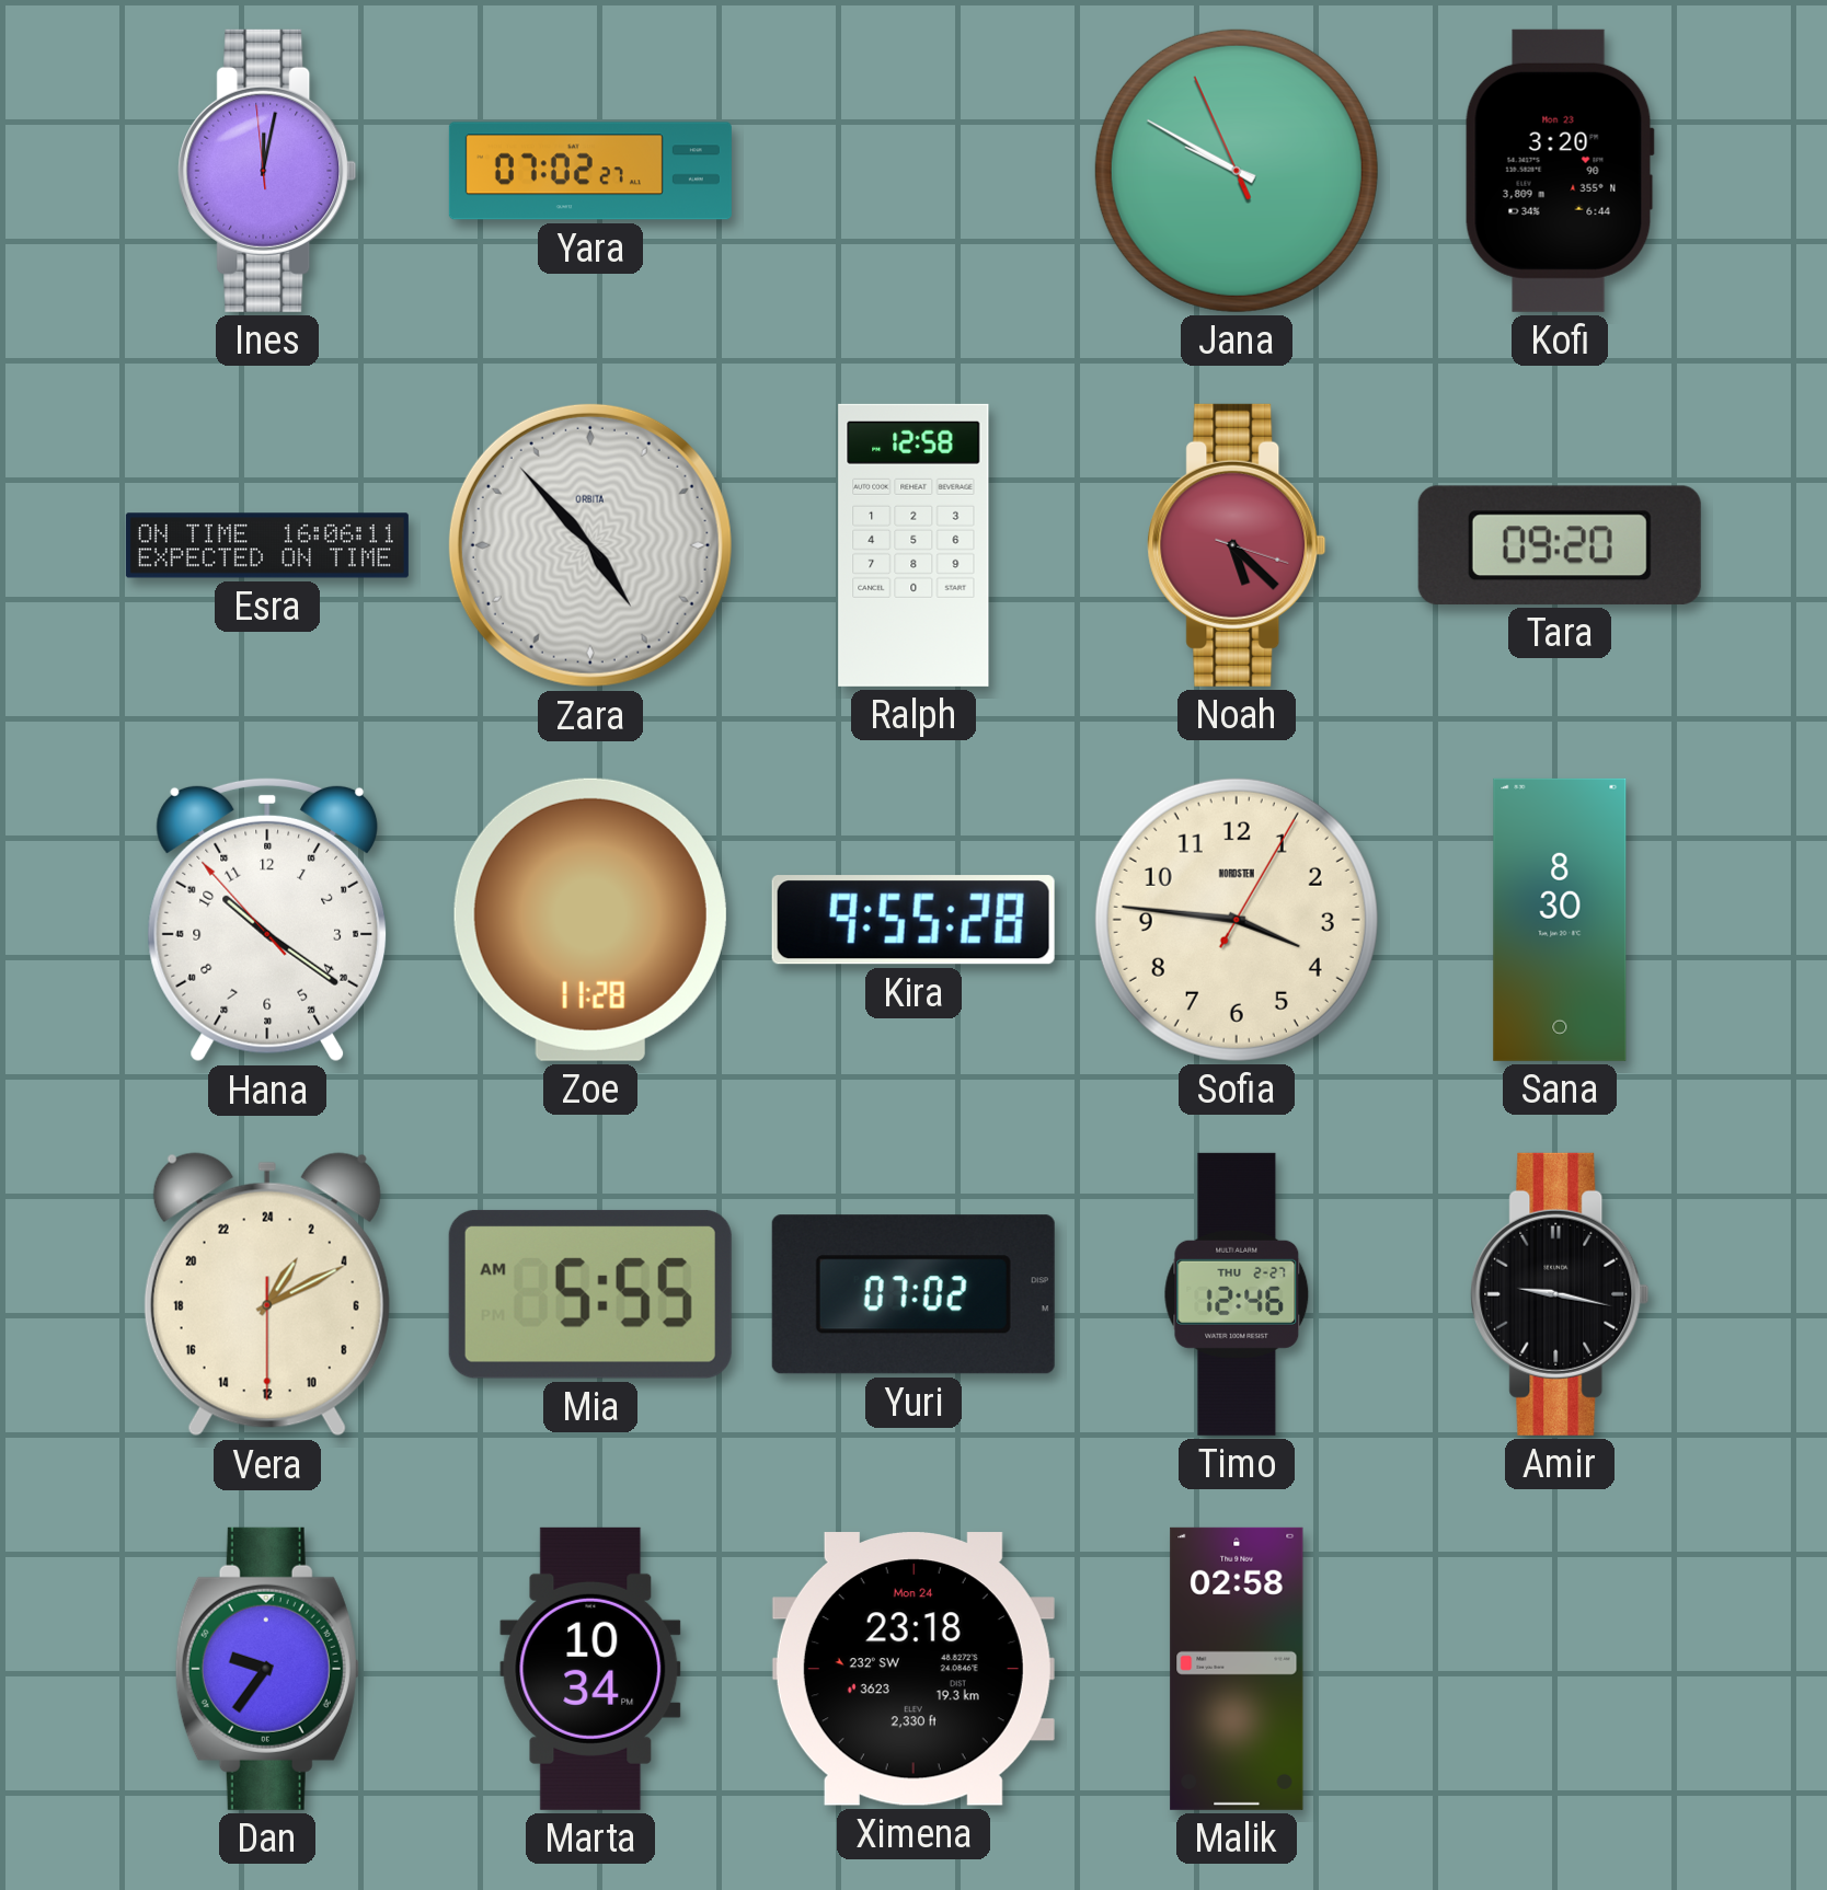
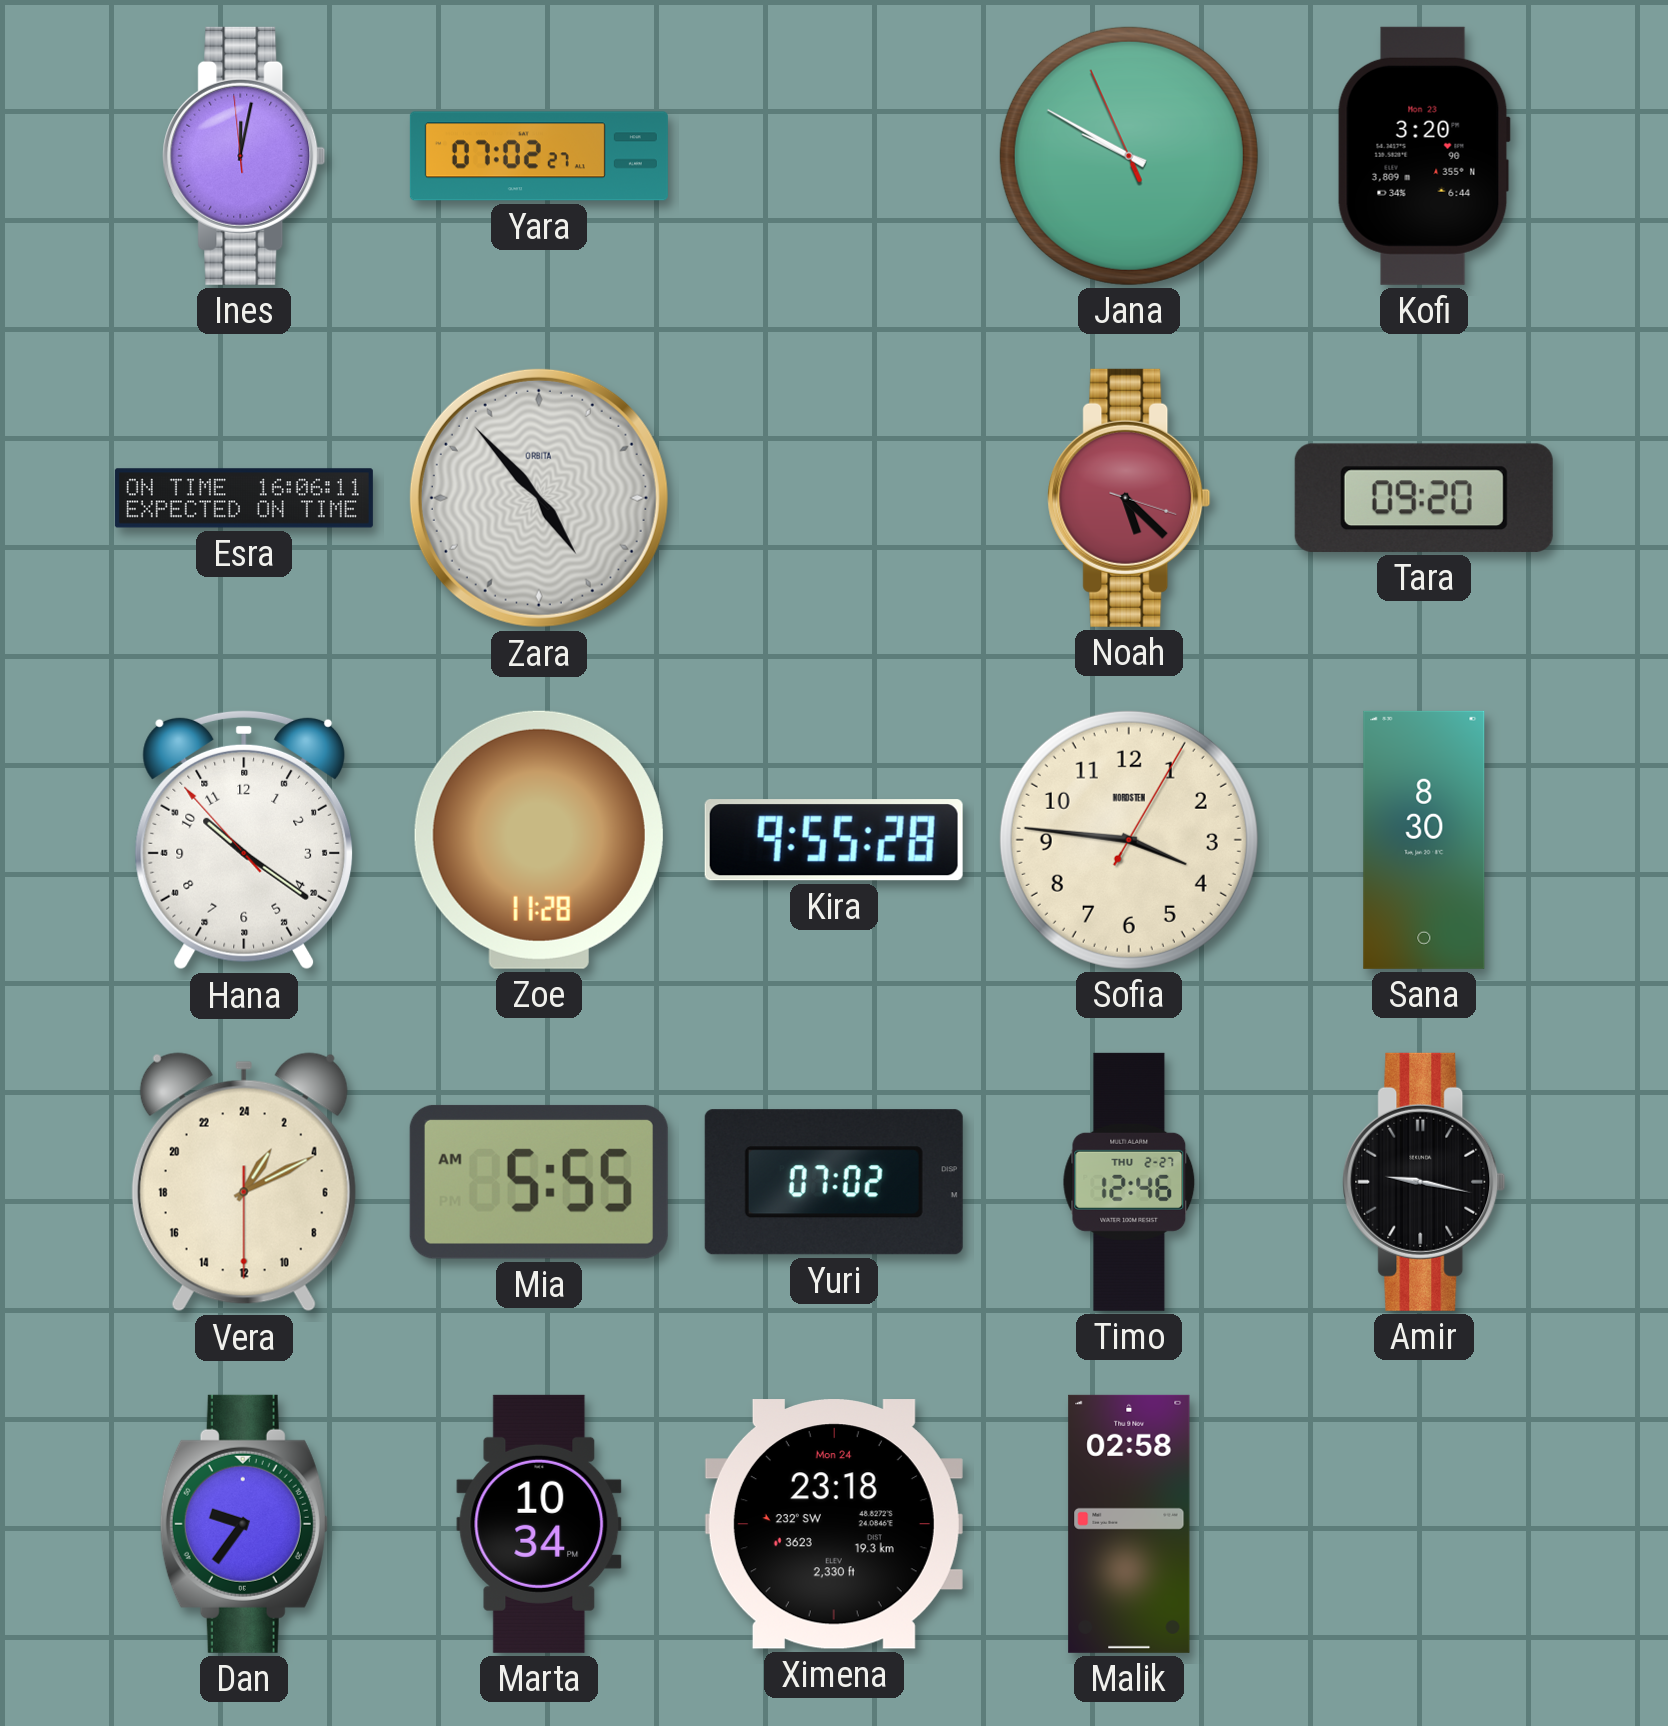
Ralph: 12:58 -> none (914, 545)
